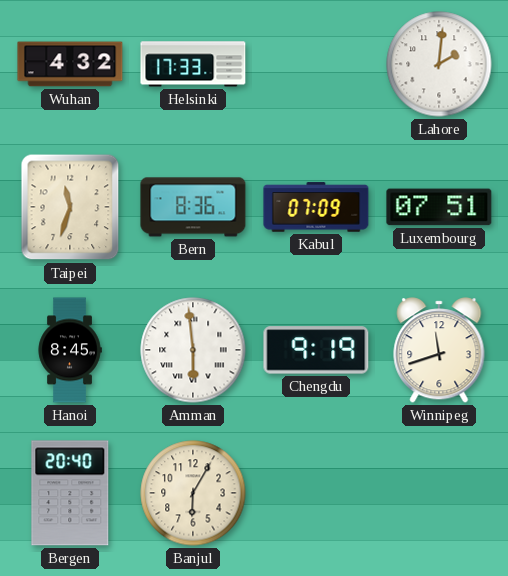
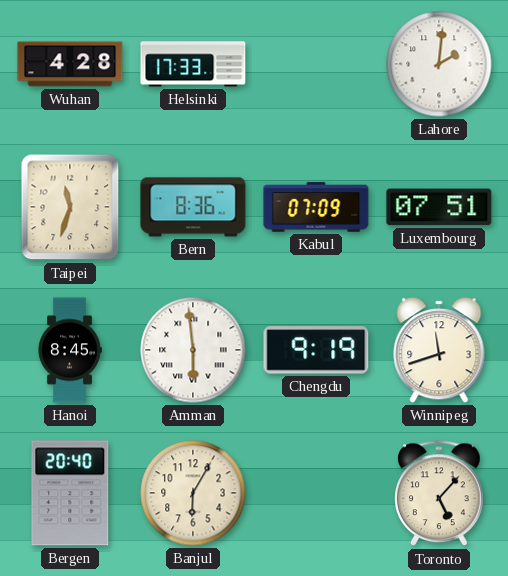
Wuhan: 4:32 -> 4:28 (70, 64)
Toronto: none -> 5:07 (440, 494)
